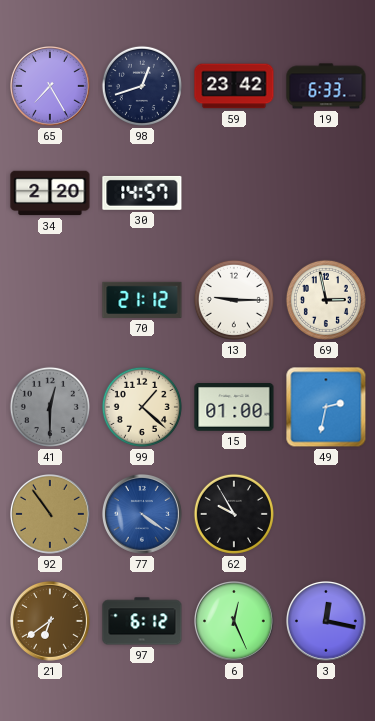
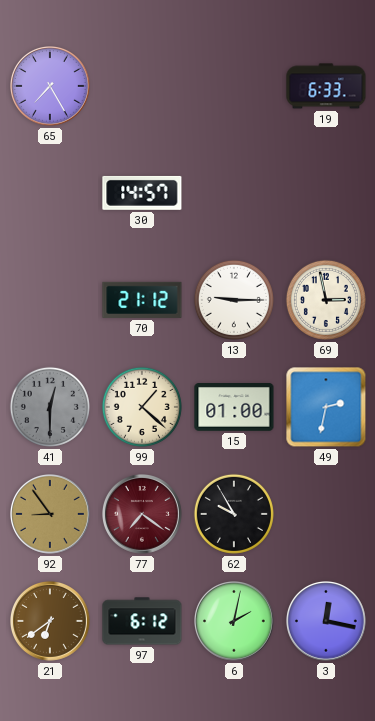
98: 12:42 -> none (142, 86)
59: 23:42 -> none (234, 86)
34: 2:20 -> none (50, 193)
92: 10:54 -> 8:54 (51, 515)
77: 4:21 -> 7:21 (143, 515)
77 dial: blue -> burgundy (143, 515)
6: 12:26 -> 2:02 (235, 622)
